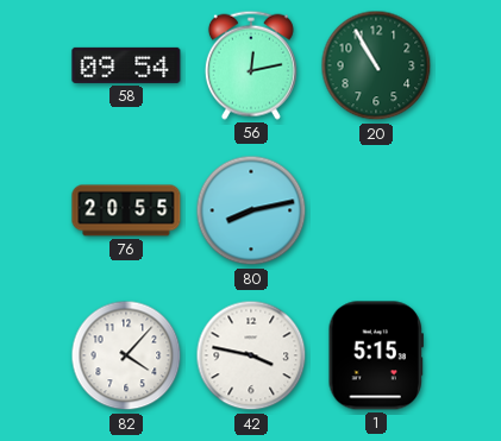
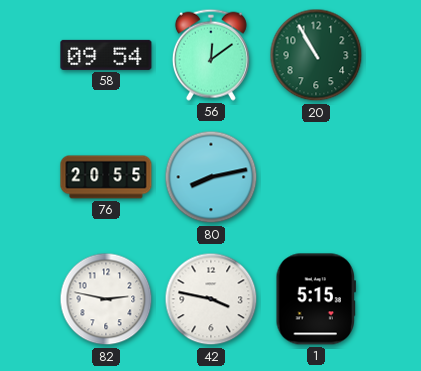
56: 12:13 -> 12:09 (211, 55)
82: 4:07 -> 2:47 (106, 299)
